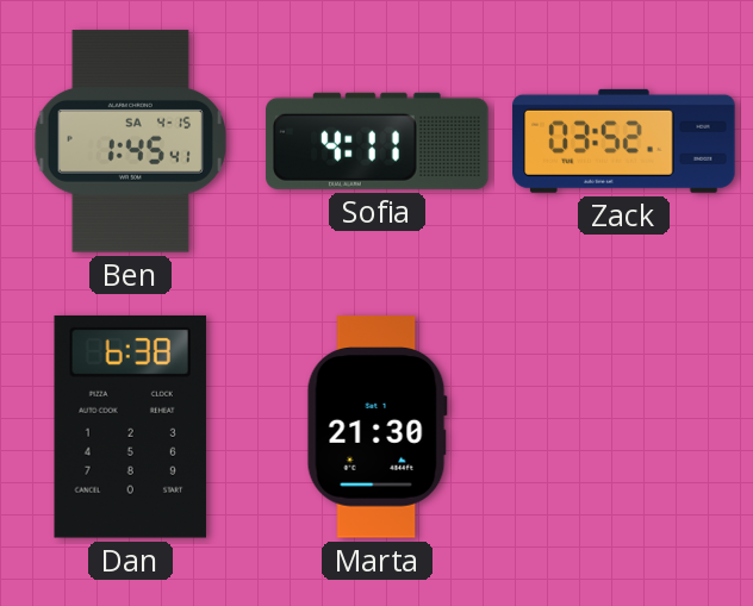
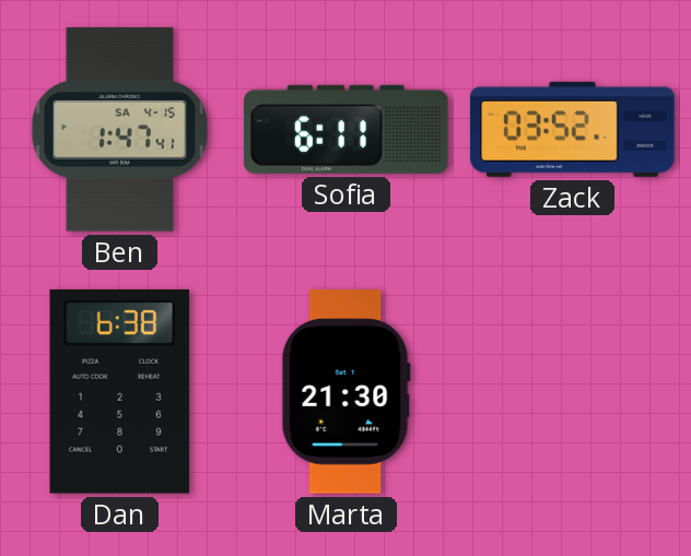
Ben: 1:45 -> 1:47 (119, 130)
Sofia: 4:11 -> 6:11 (347, 129)
